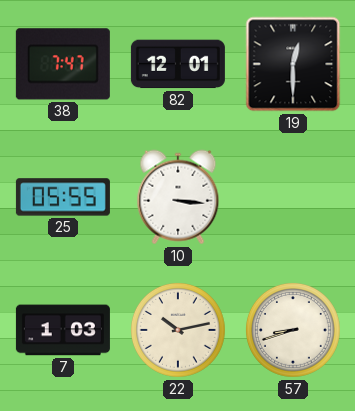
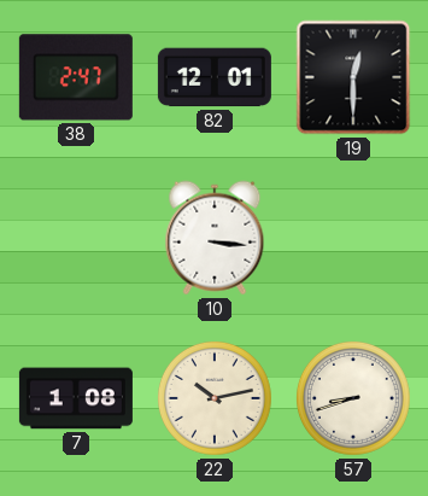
38: 7:47 -> 2:47 (76, 77)
25: 05:55 -> none (63, 197)
7: 1:03 -> 1:08 (76, 398)
